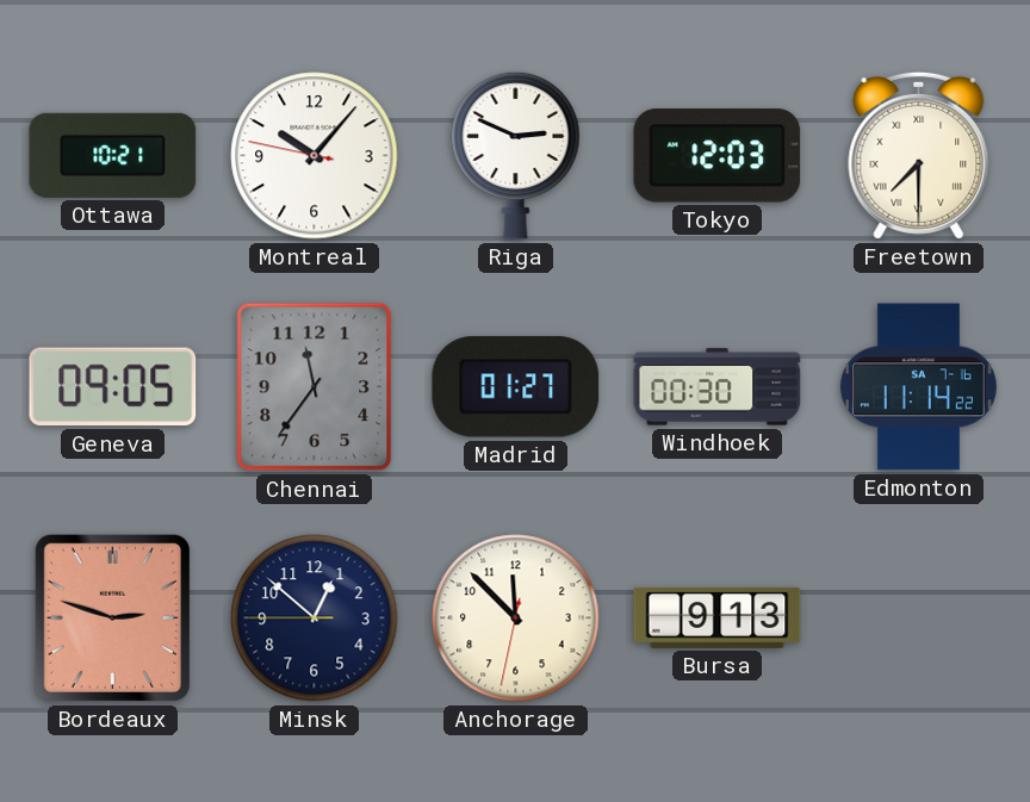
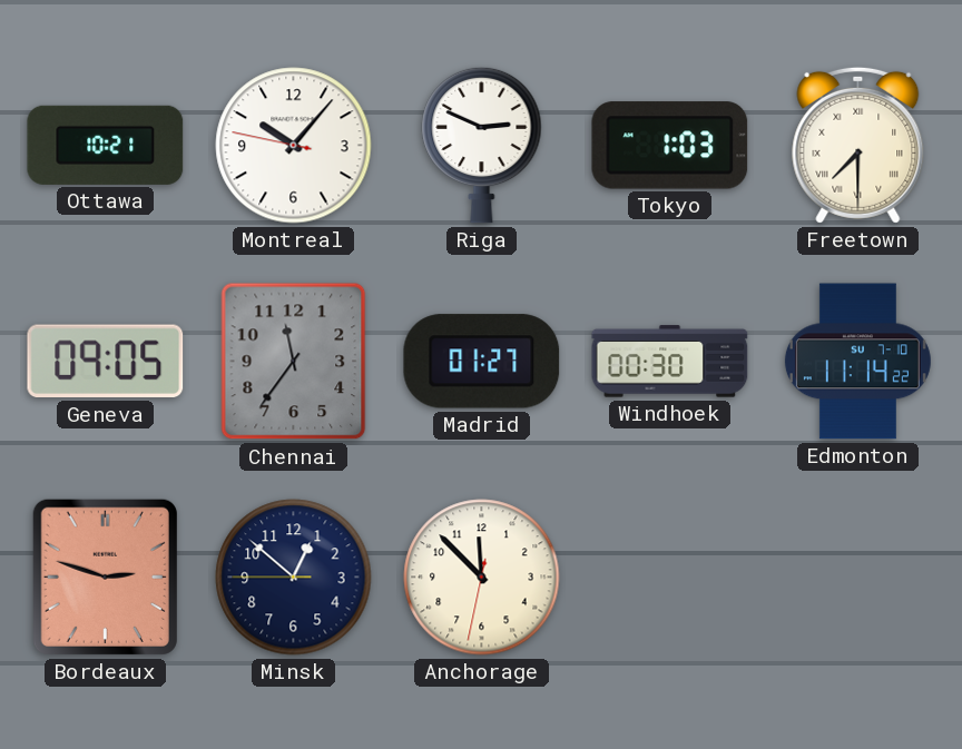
Tokyo: 12:03 -> 1:03 (670, 146)
Edmonton date: SA 7-16 -> SU 7-10 (857, 362)
Bursa: 9:13 -> none (718, 617)
